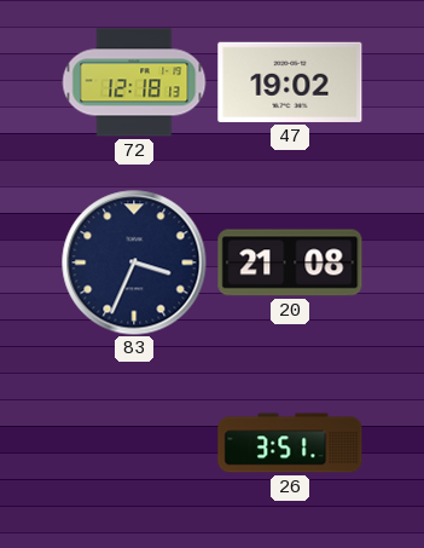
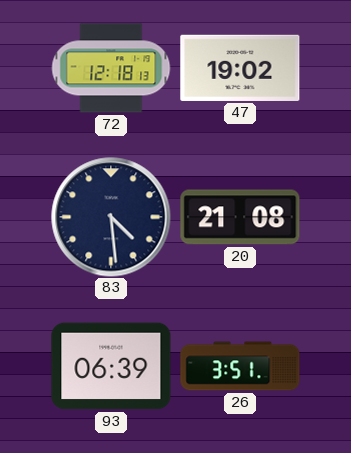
83: 3:34 -> 4:29 (111, 217)
93: none -> 06:39 (111, 366)
